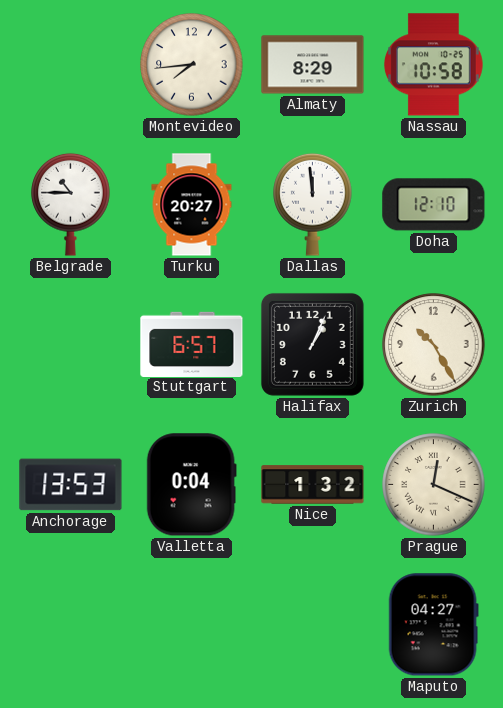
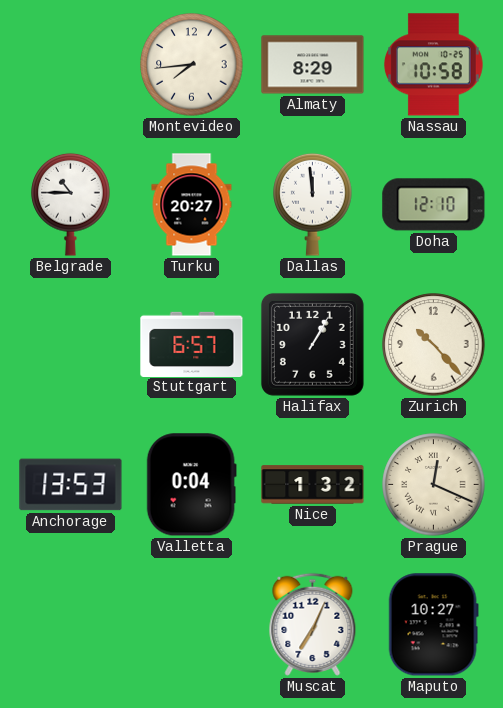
Halifax: 1:04 -> 1:05 (312, 344)
Zurich: 10:25 -> 10:23 (434, 345)
Muscat: none -> 7:04 (313, 624)
Maputo: 04:27 -> 10:27 (433, 625)
